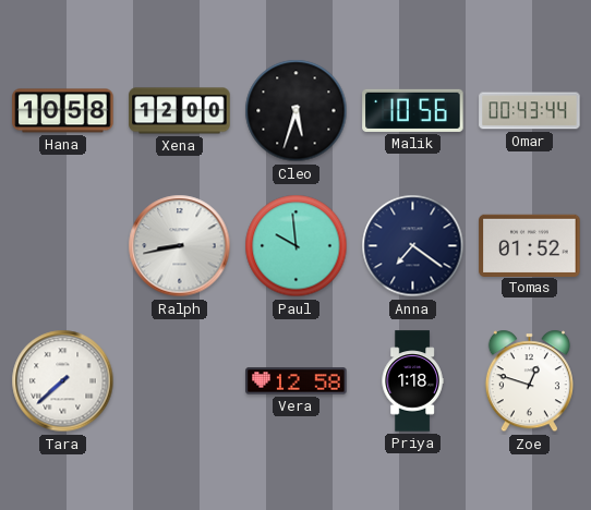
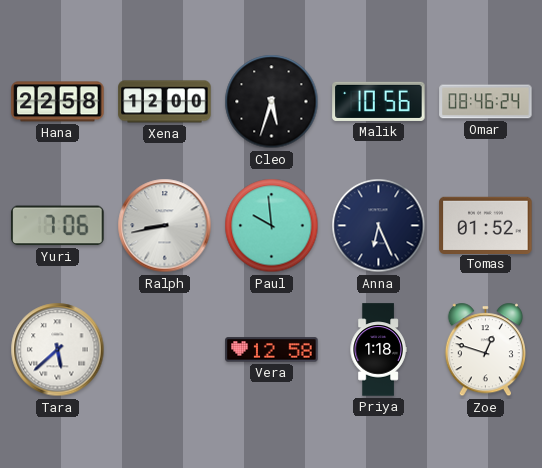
Hana: 10:58 -> 22:58 (58, 102)
Omar: 00:43 -> 08:46 (486, 102)
Yuri: none -> 7:06 (58, 226)
Anna: 7:21 -> 6:26 (379, 226)
Tara: 7:38 -> 5:38 (58, 350)
